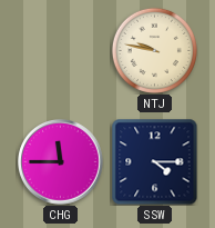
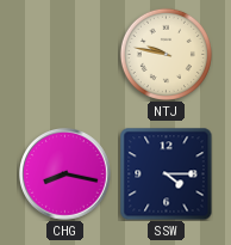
CHG: 11:45 -> 8:17 (65, 174)
